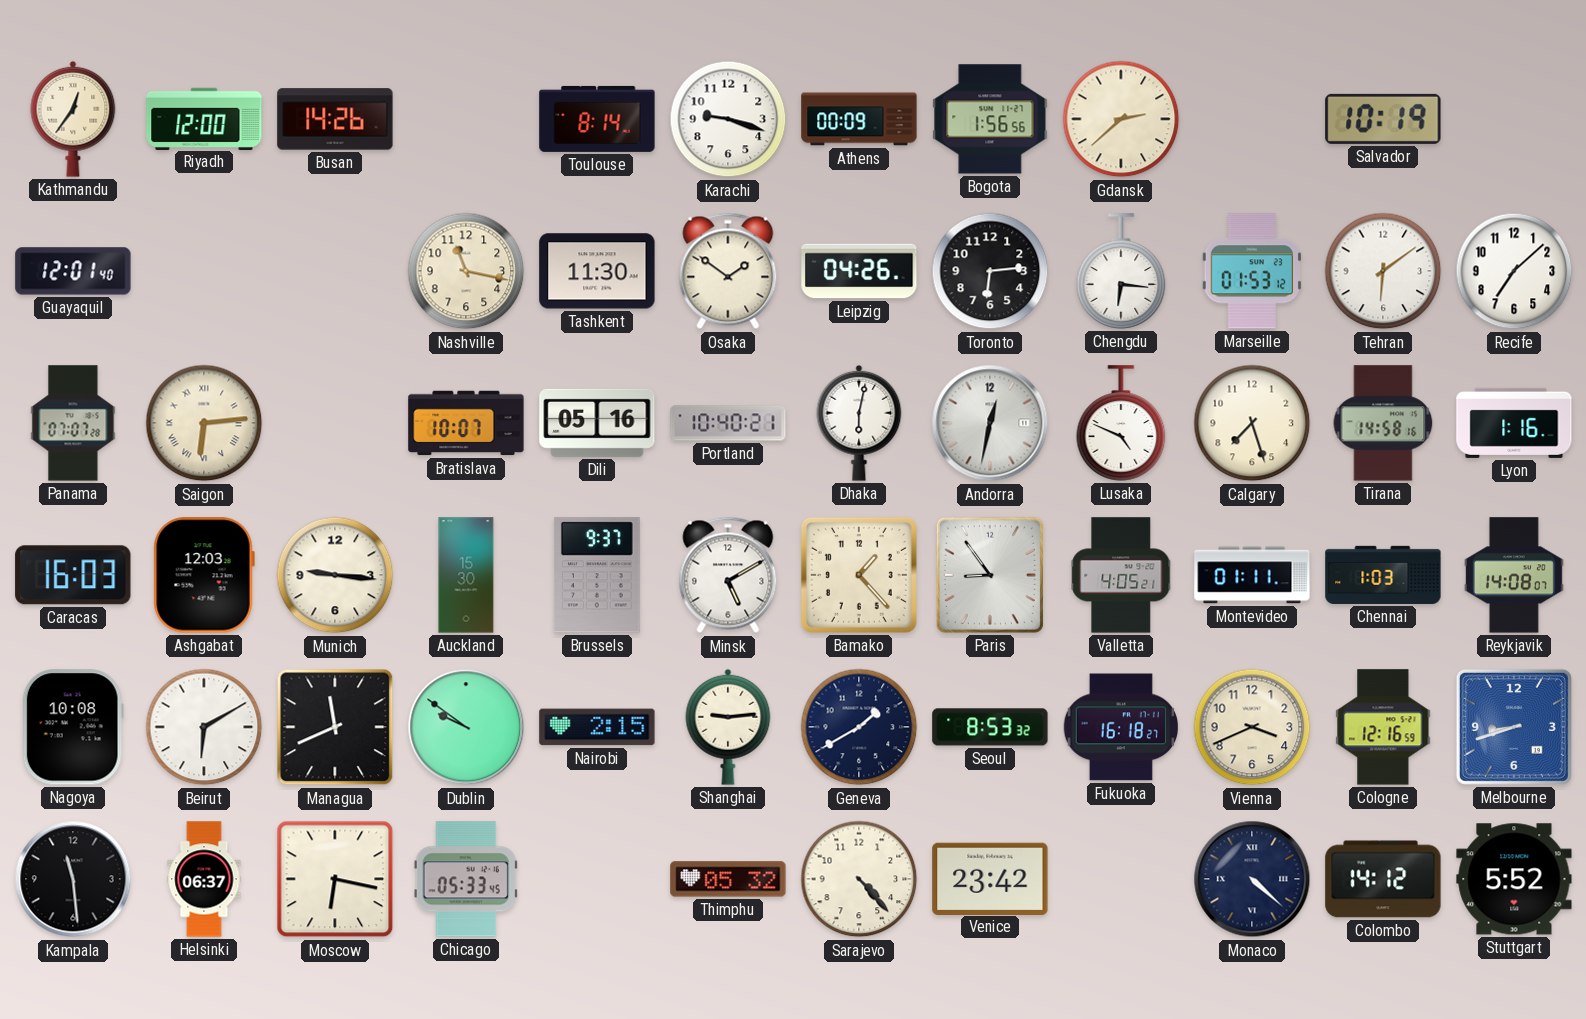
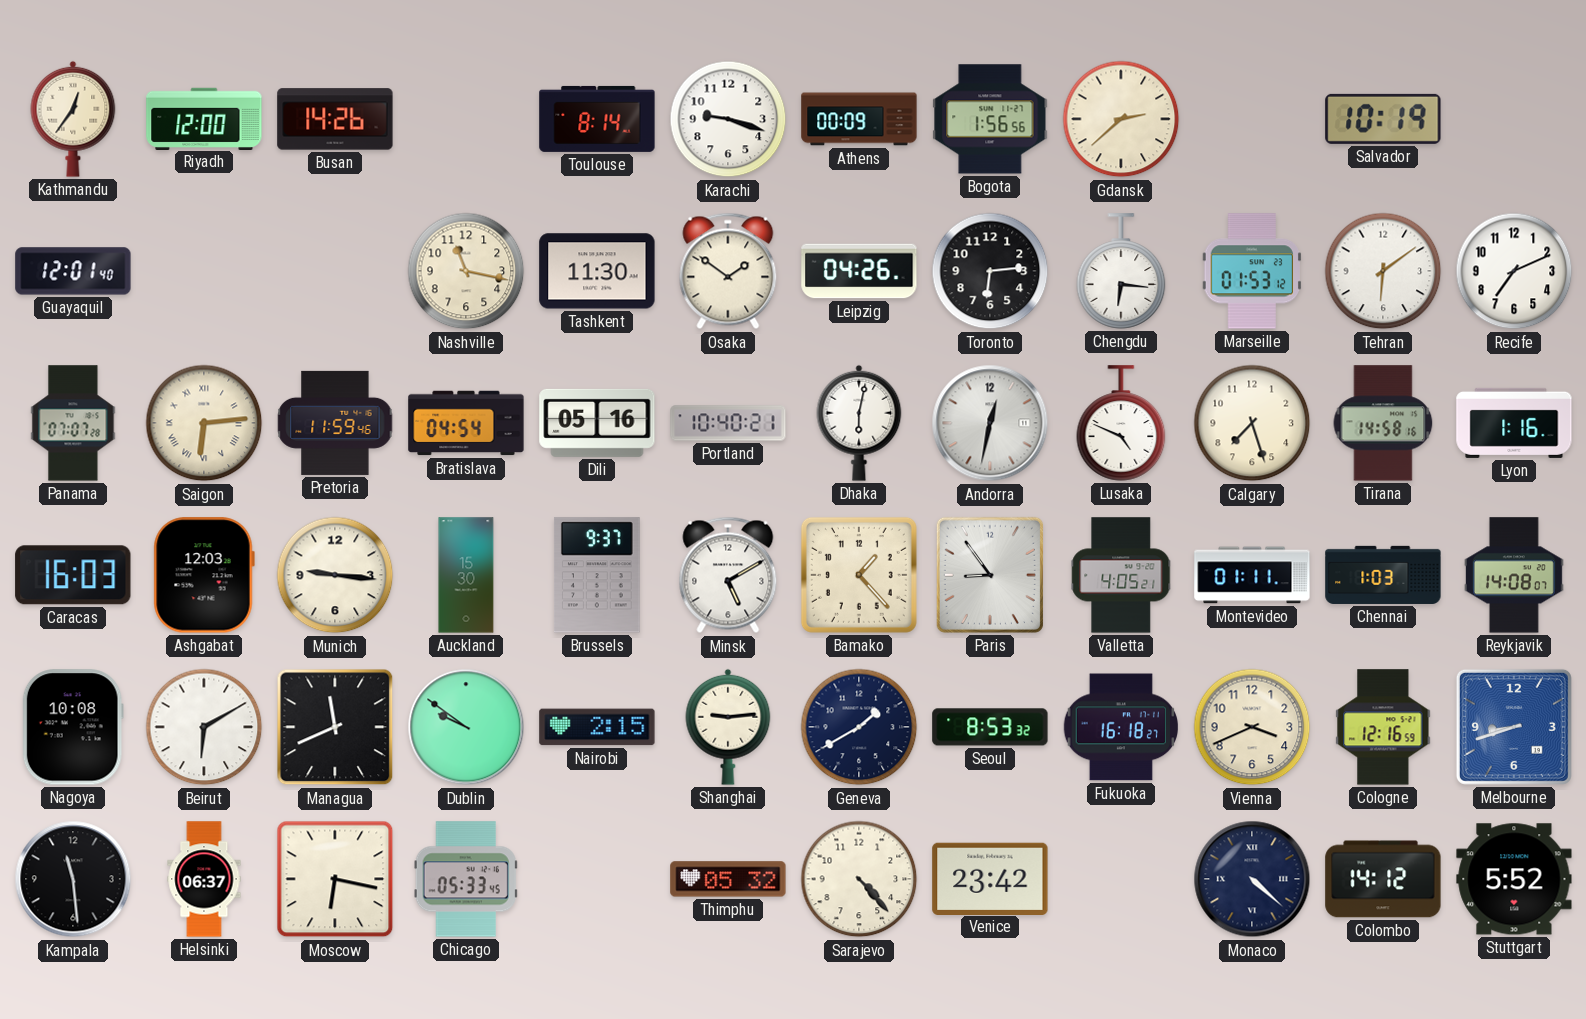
Recife: 7:08 -> 7:11 (1514, 271)
Pretoria: none -> 11:59 (335, 423)
Bratislava: 10:07 -> 04:54 (466, 423)
